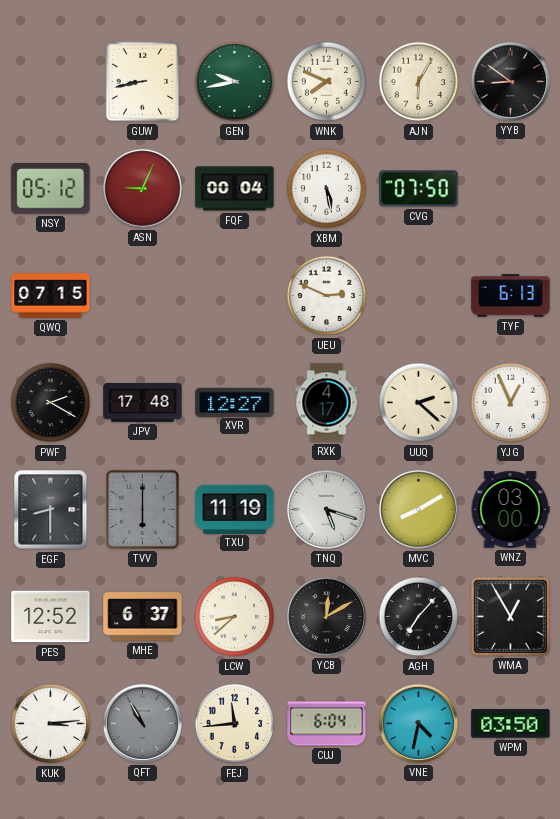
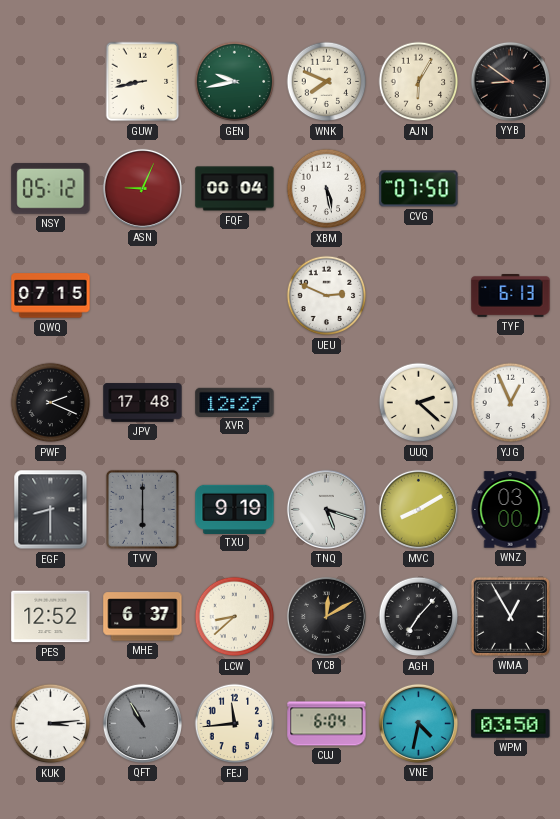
PWF: 2:20 -> 2:19 (51, 403)
RXK: 4:17 -> none (327, 403)
TXU: 11:19 -> 9:19 (235, 509)
